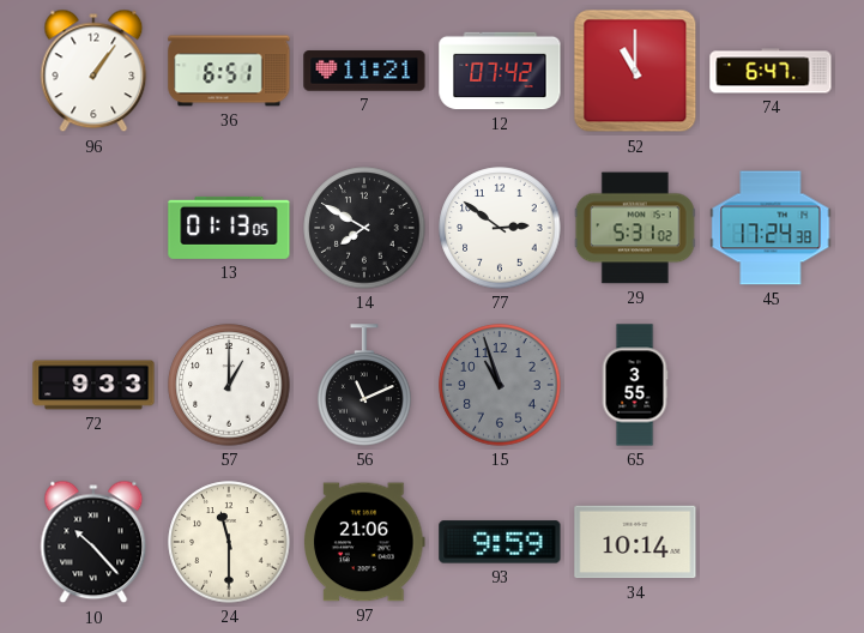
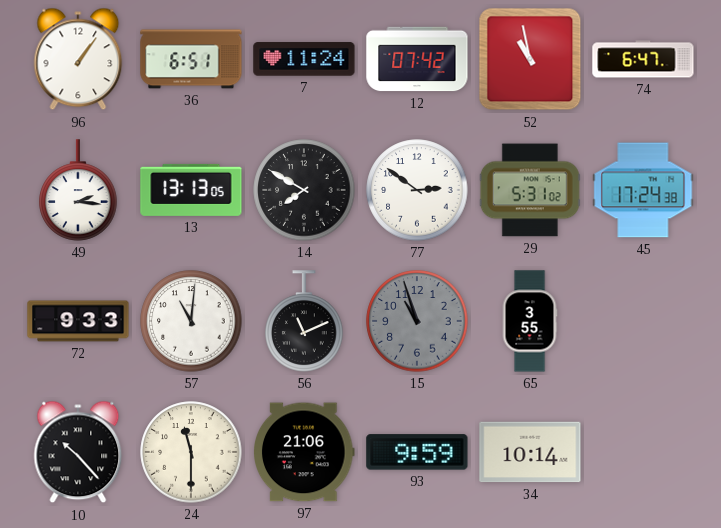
7: 11:21 -> 11:24 (304, 59)
52: 11:00 -> 10:58 (530, 59)
49: none -> 2:16 (78, 190)
13: 01:13 -> 13:13 (191, 190)
57: 1:00 -> 11:01 (191, 321)
